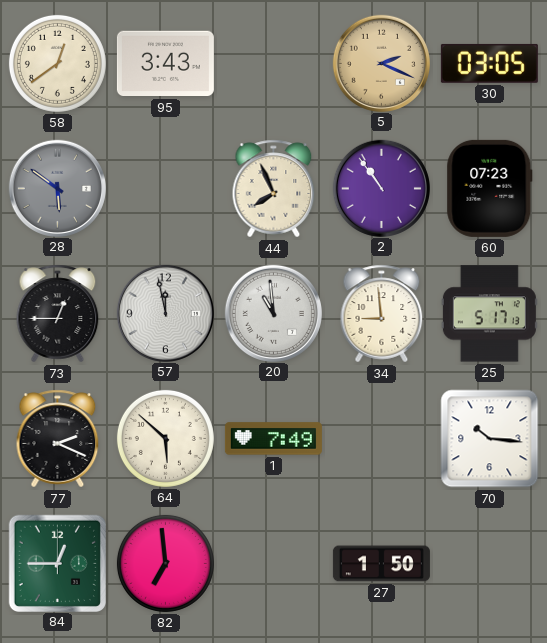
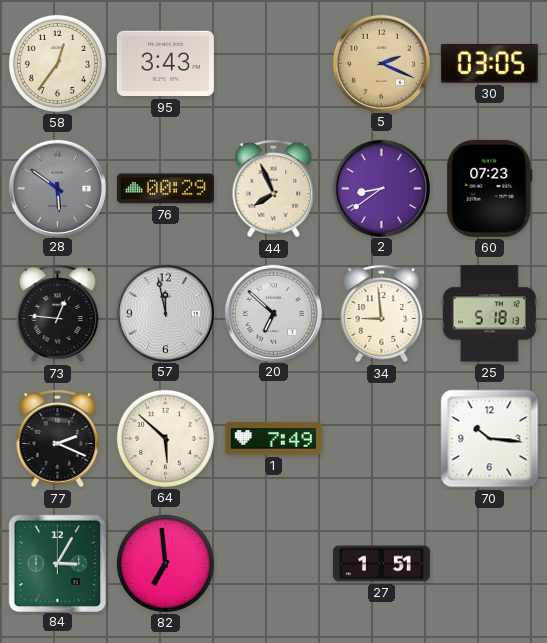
58: 12:39 -> 12:36 (57, 63)
76: none -> 00:29 (165, 189)
2: 10:54 -> 8:39 (381, 188)
73: 12:45 -> 12:46 (58, 314)
20: 10:59 -> 6:52 (273, 313)
25: 5:17 -> 5:18 (489, 314)
84: 12:45 -> 3:05 (57, 563)
27: 1:50 -> 1:51 (381, 564)
